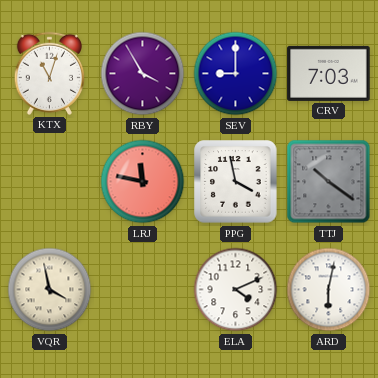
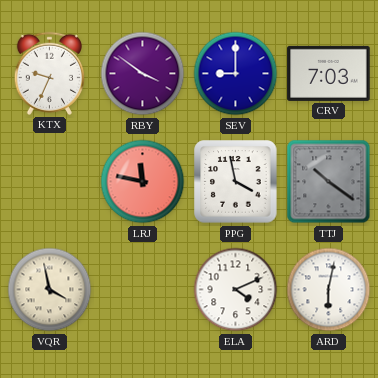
KTX: 11:03 -> 9:34 (49, 73)
RBY: 3:55 -> 3:51 (143, 74)
